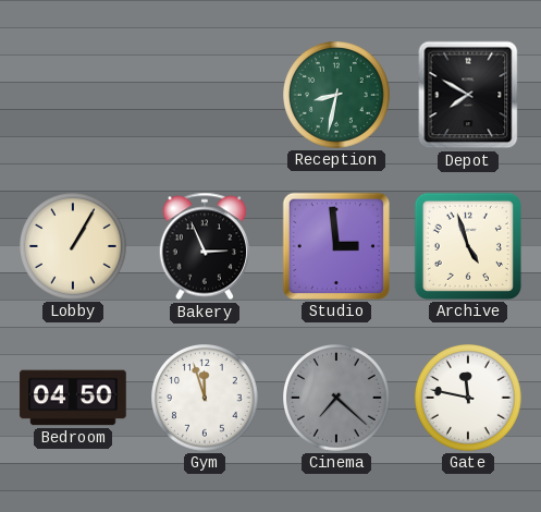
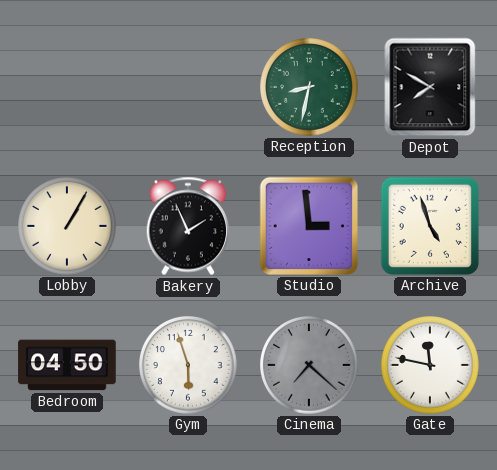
Bakery: 2:56 -> 1:56 (187, 226)
Gym: 11:57 -> 5:57 (188, 365)
